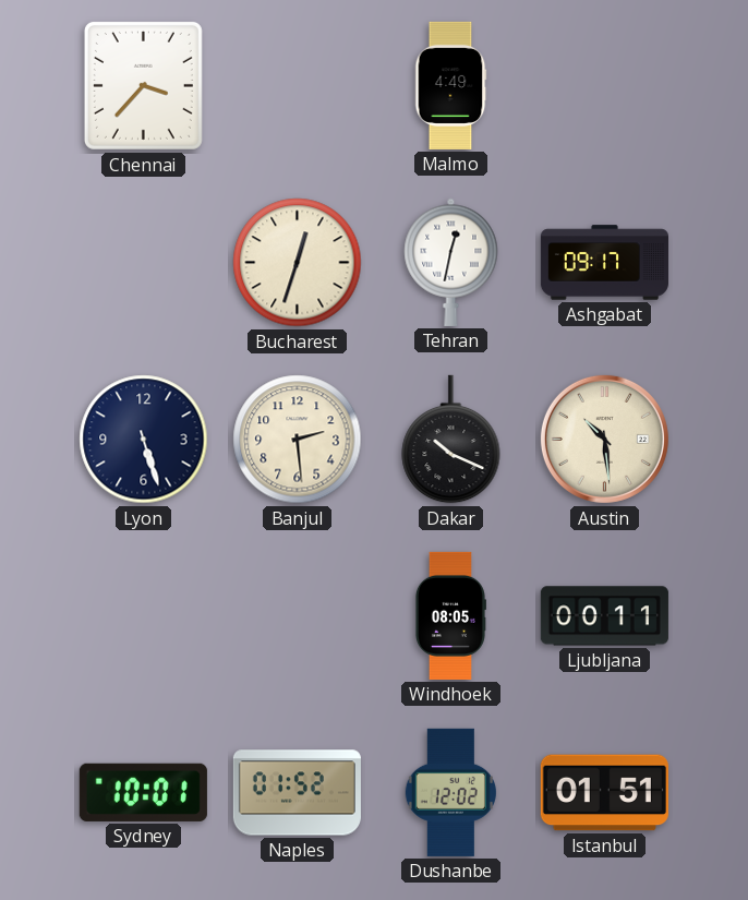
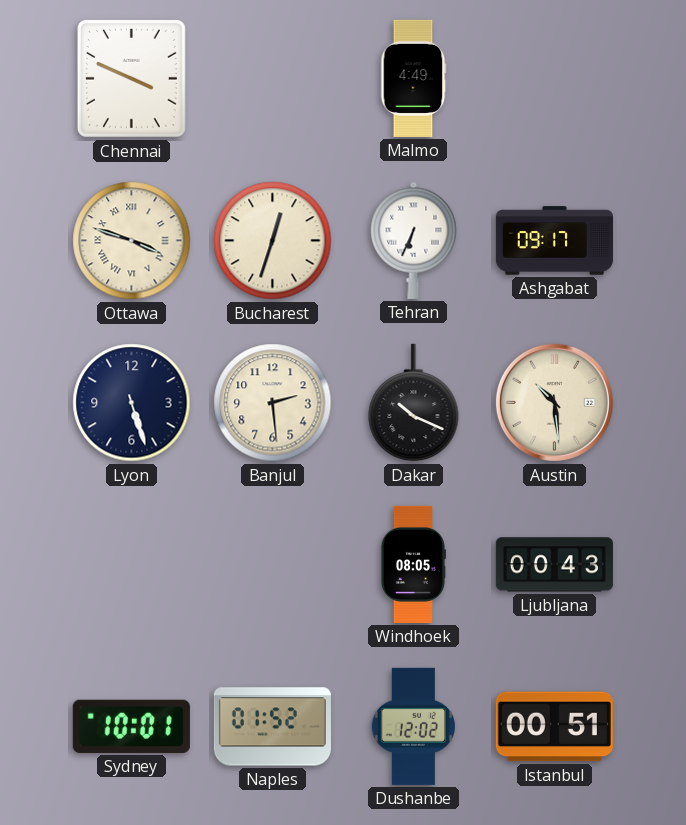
Chennai: 3:37 -> 3:49 (131, 78)
Ottawa: none -> 3:48 (132, 241)
Tehran: 12:32 -> 6:34 (414, 240)
Ljubljana: 00:11 -> 00:43 (554, 565)
Istanbul: 01:51 -> 00:51 (554, 727)
